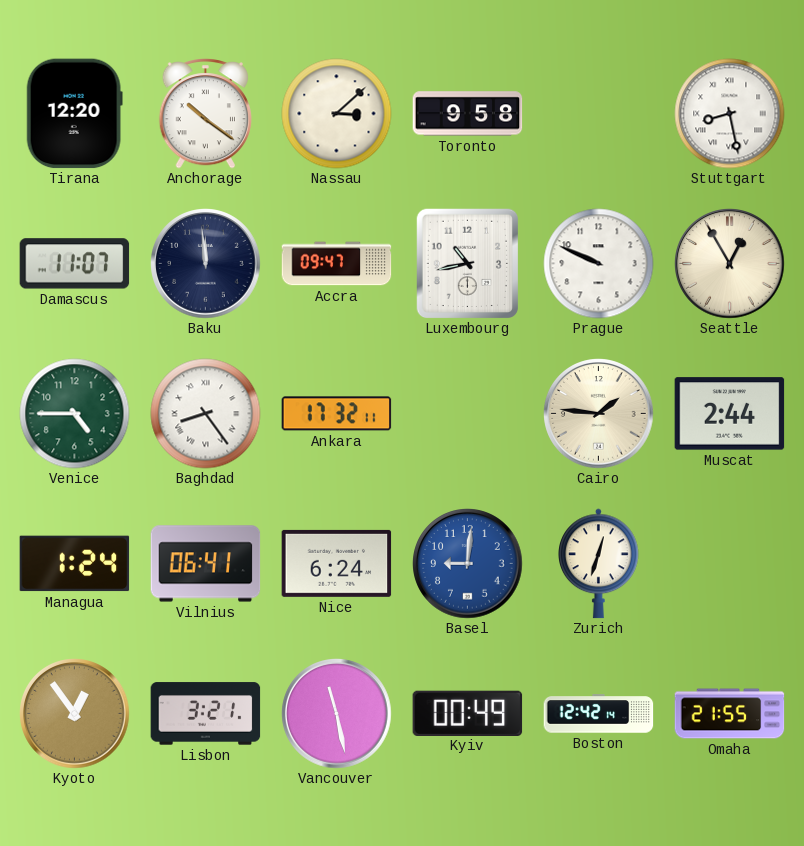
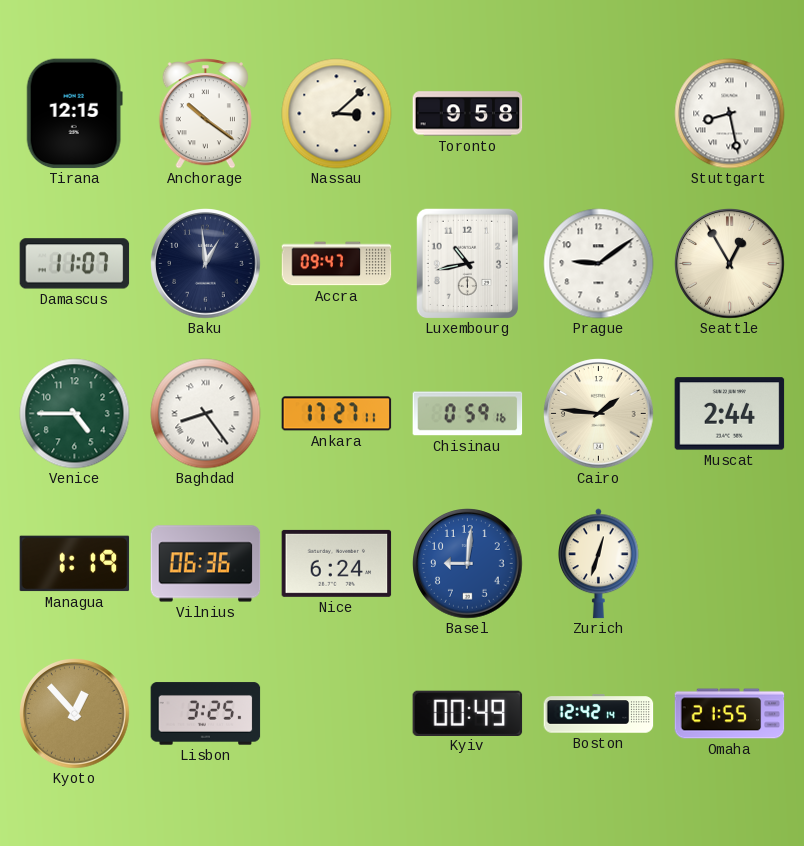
Tirana: 12:20 -> 12:15 (74, 114)
Baku: 11:59 -> 12:59 (206, 264)
Prague: 9:49 -> 9:09 (599, 264)
Ankara: 17:32 -> 17:27 (337, 414)
Chisinau: none -> 0:59 (468, 414)
Managua: 1:24 -> 1:19 (75, 564)
Vilnius: 06:41 -> 06:36 (206, 564)
Kyoto: 12:54 -> 12:53 (75, 714)
Lisbon: 3:21 -> 3:25 (206, 714)
Vancouver: 11:28 -> none (337, 714)
